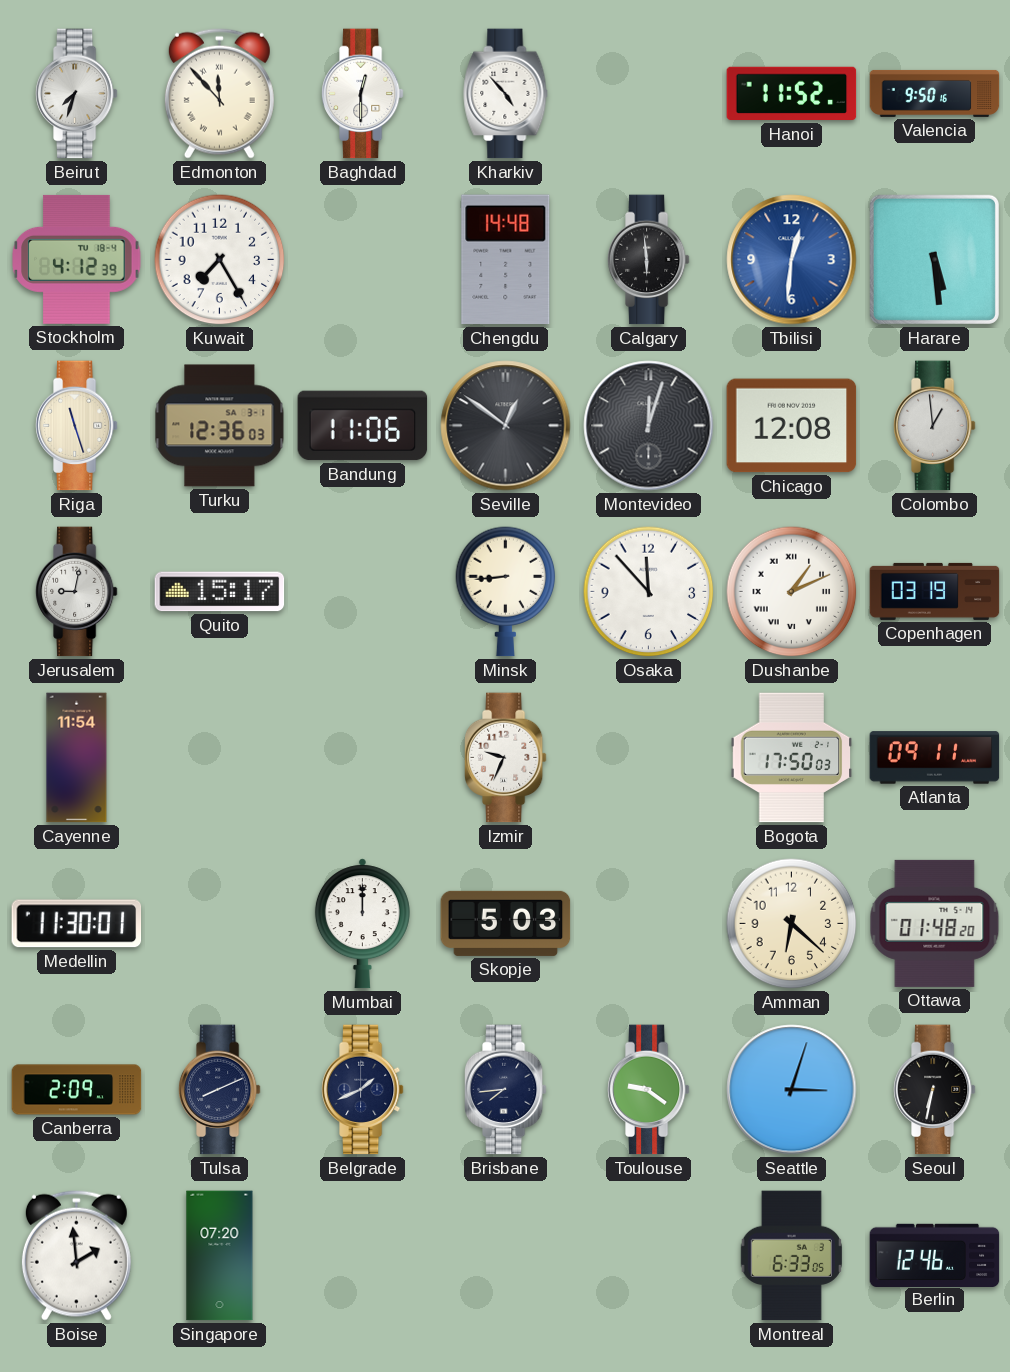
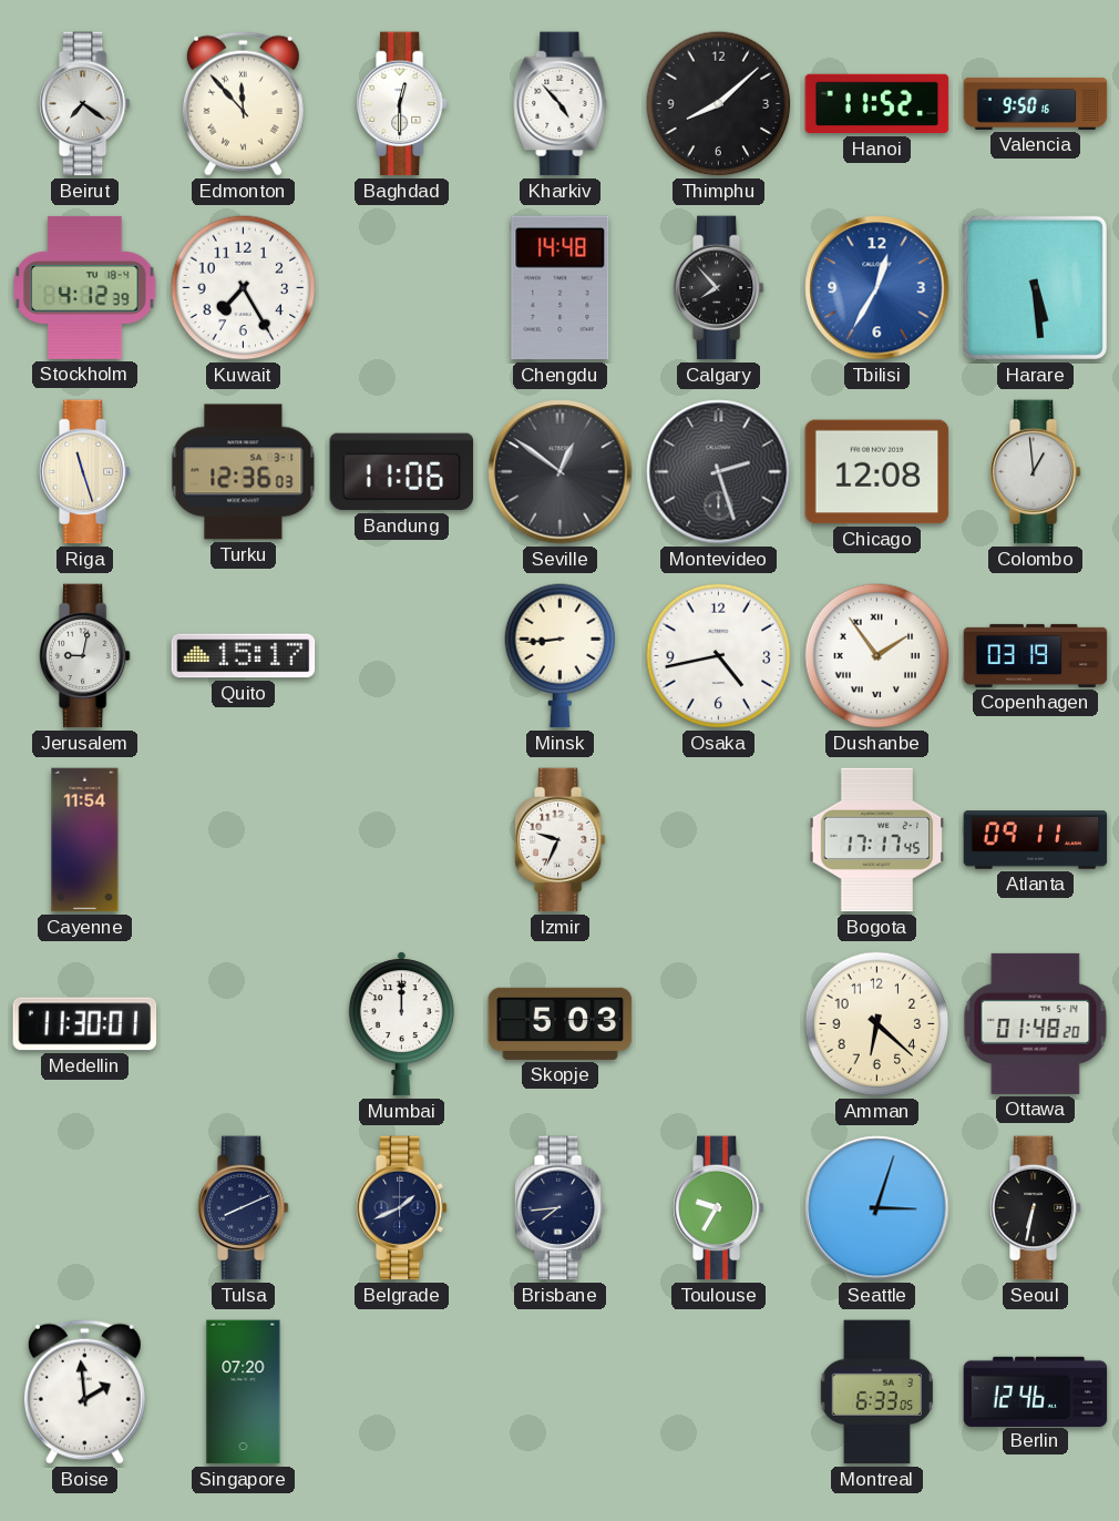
Beirut: 7:33 -> 7:21 (84, 104)
Thimphu: none -> 8:08 (719, 104)
Calgary: 5:59 -> 7:53 (718, 288)
Tbilisi: 12:31 -> 12:35 (877, 288)
Montevideo: 12:03 -> 2:27 (719, 472)
Osaka: 11:53 -> 4:43 (719, 656)
Dushanbe: 1:11 -> 1:54 (877, 656)
Bogota: 17:50 -> 17:17 (877, 840)
Canberra: 2:09 -> none (77, 1090)
Toulouse: 9:21 -> 9:35 (718, 1208)
